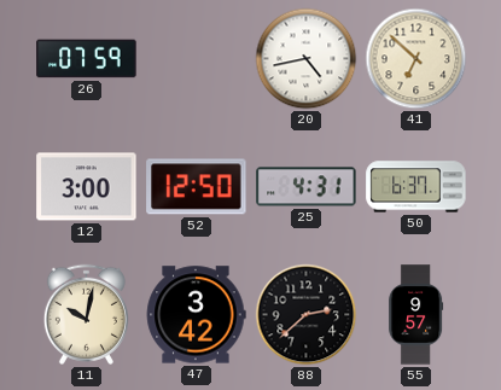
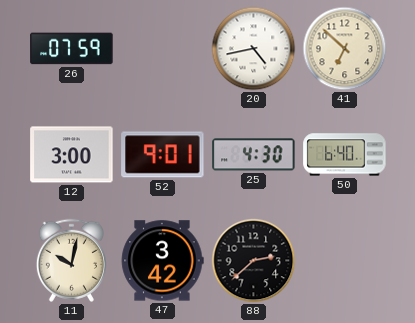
52: 12:50 -> 9:01 (163, 155)
25: 4:31 -> 4:30 (254, 155)
50: 6:37 -> 6:40 (345, 155)
55: 9:57 -> none (416, 315)
